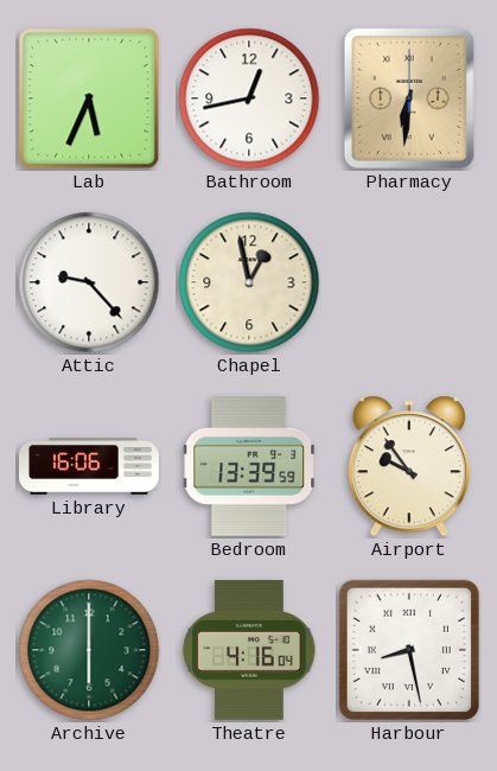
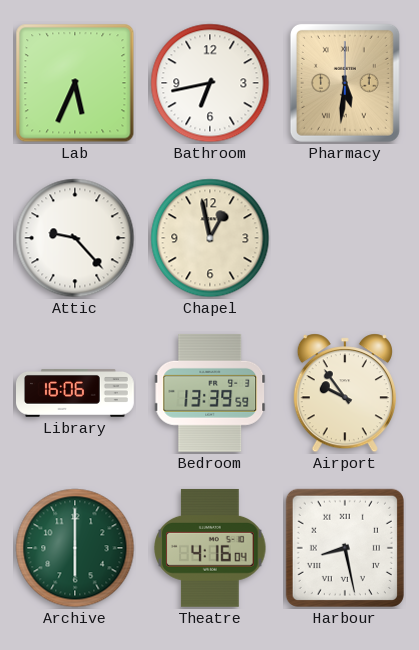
Bathroom: 12:43 -> 6:43 (210, 83)
Pharmacy: 6:31 -> 5:31 (345, 83)
